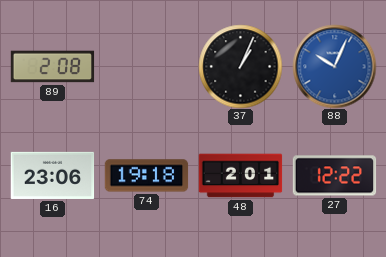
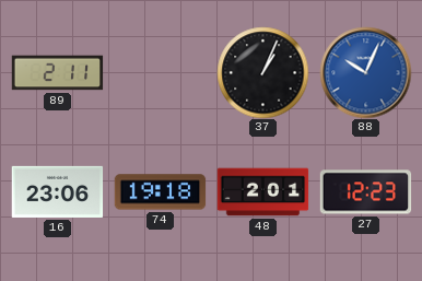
89: 2:08 -> 2:11 (57, 73)
27: 12:22 -> 12:23 (365, 192)
